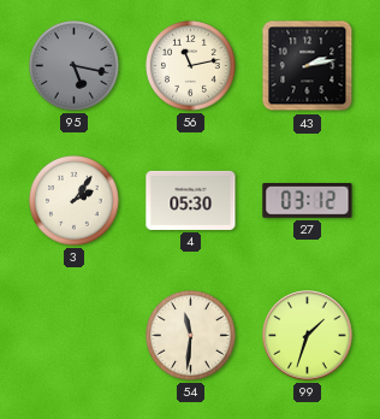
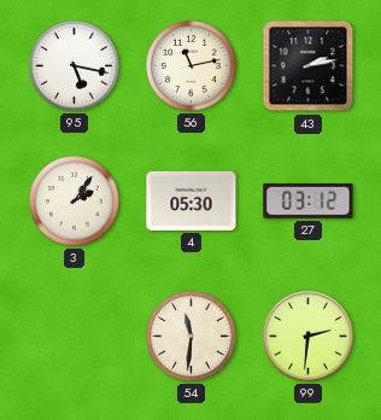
95 dial: grey -> white (75, 66)
99: 1:33 -> 2:31 (309, 337)
